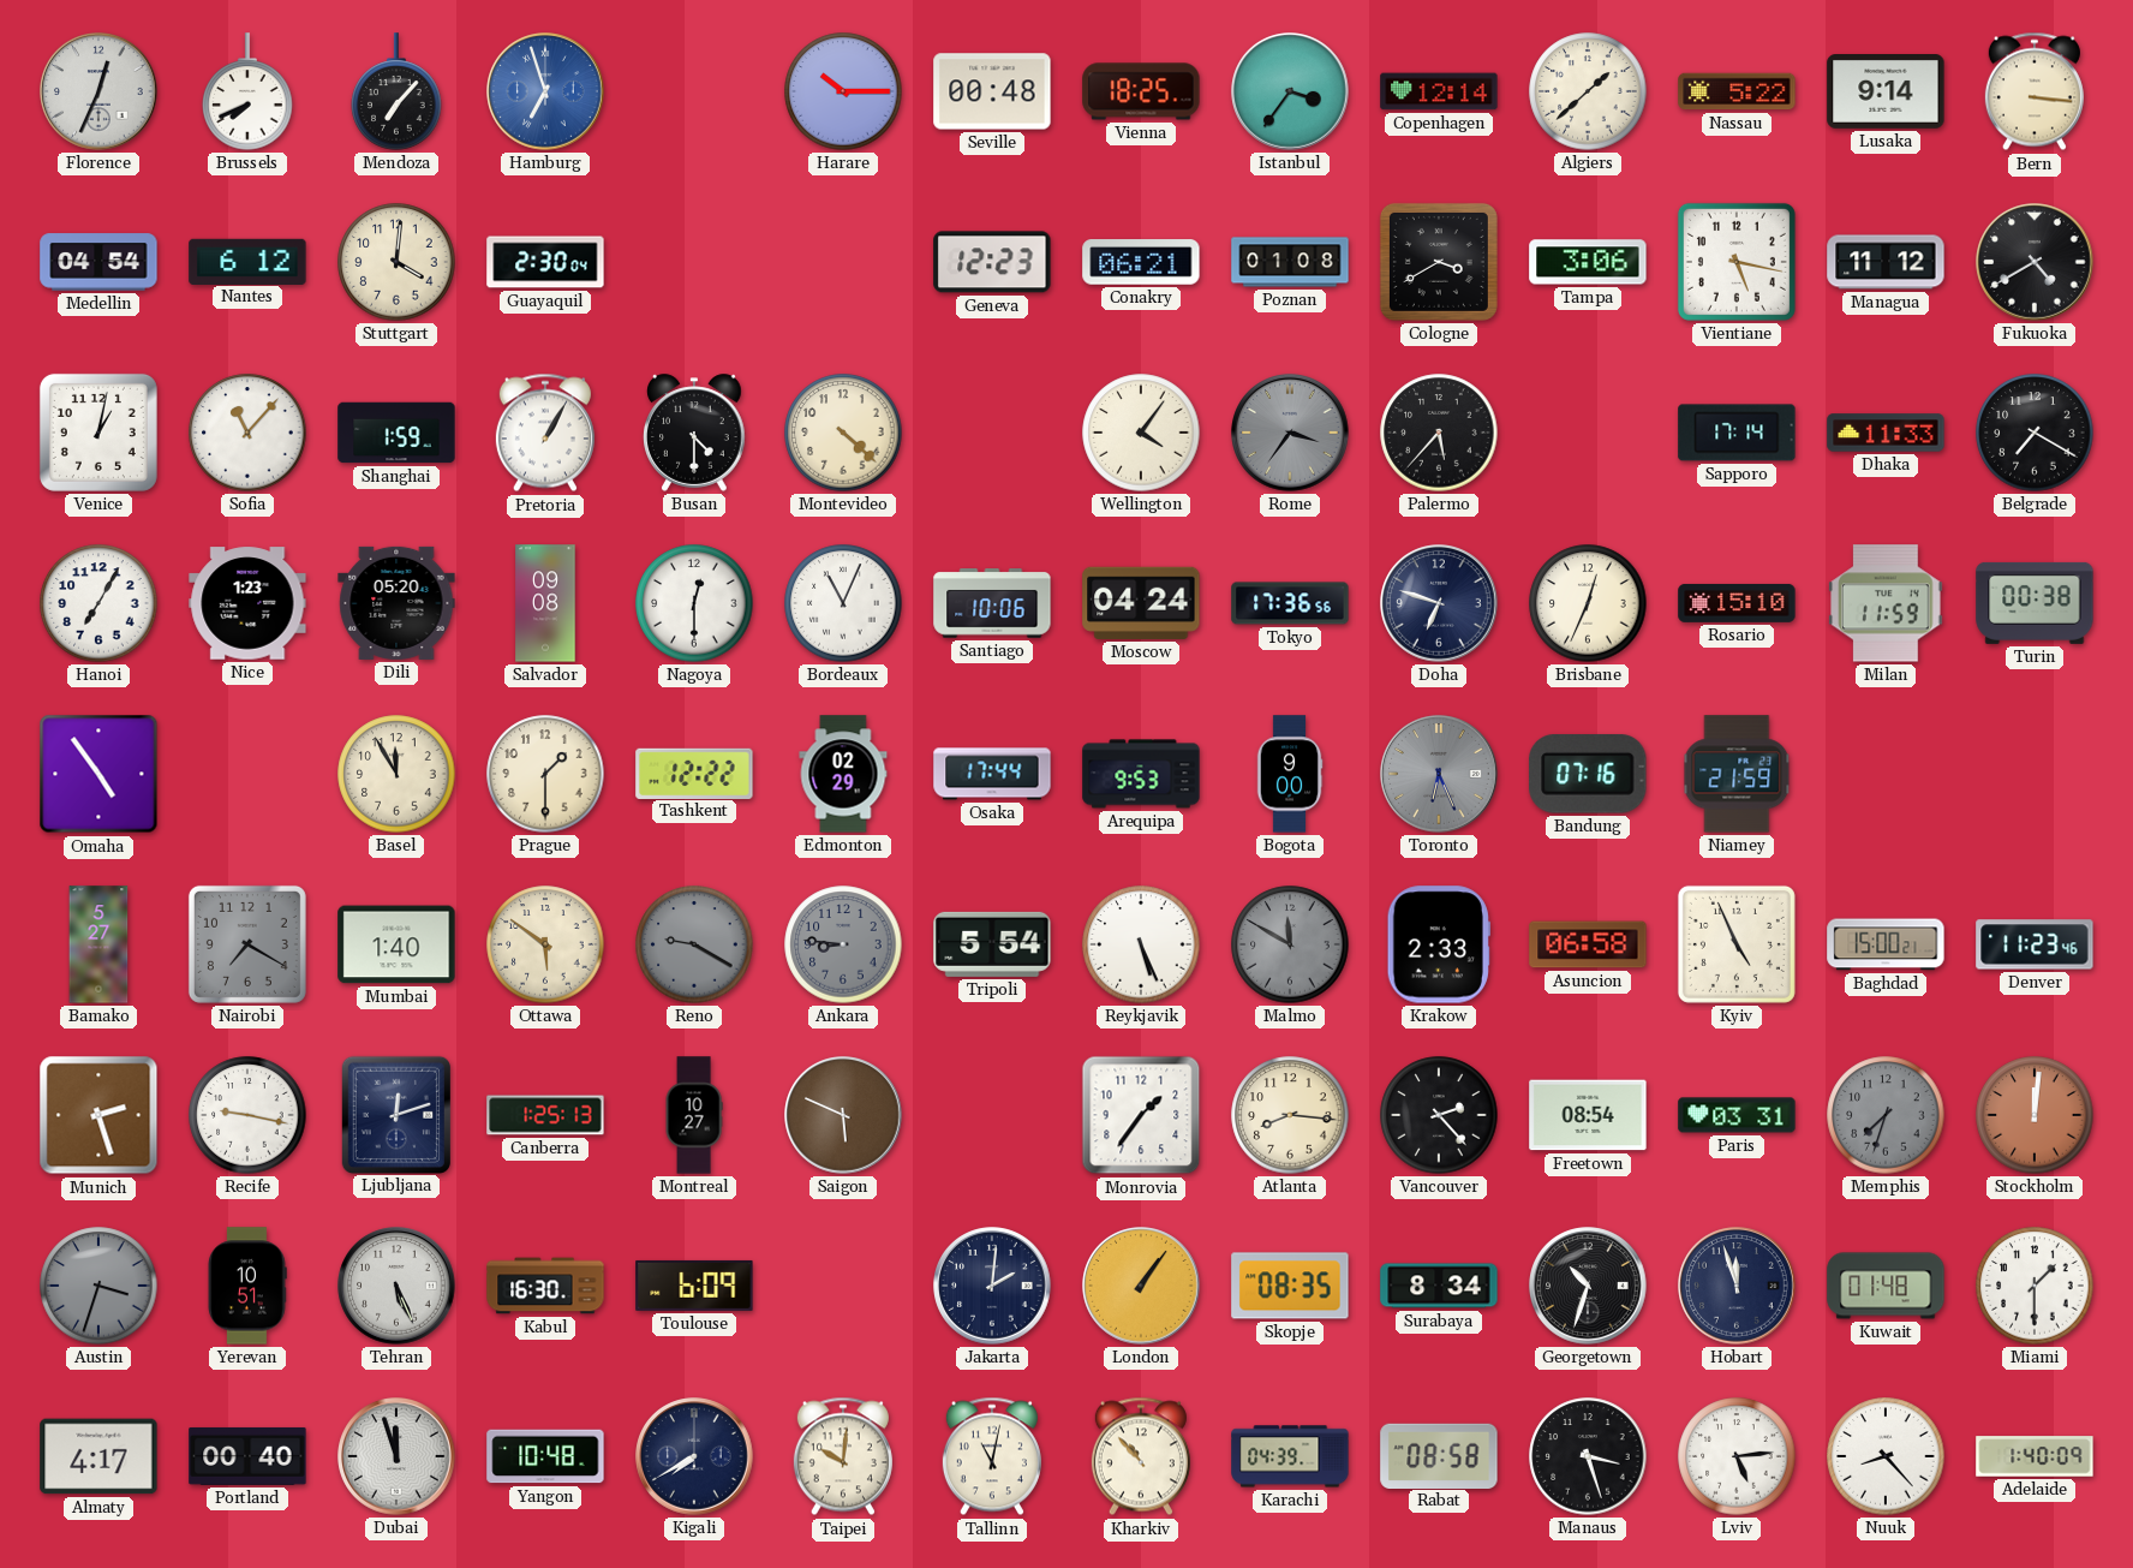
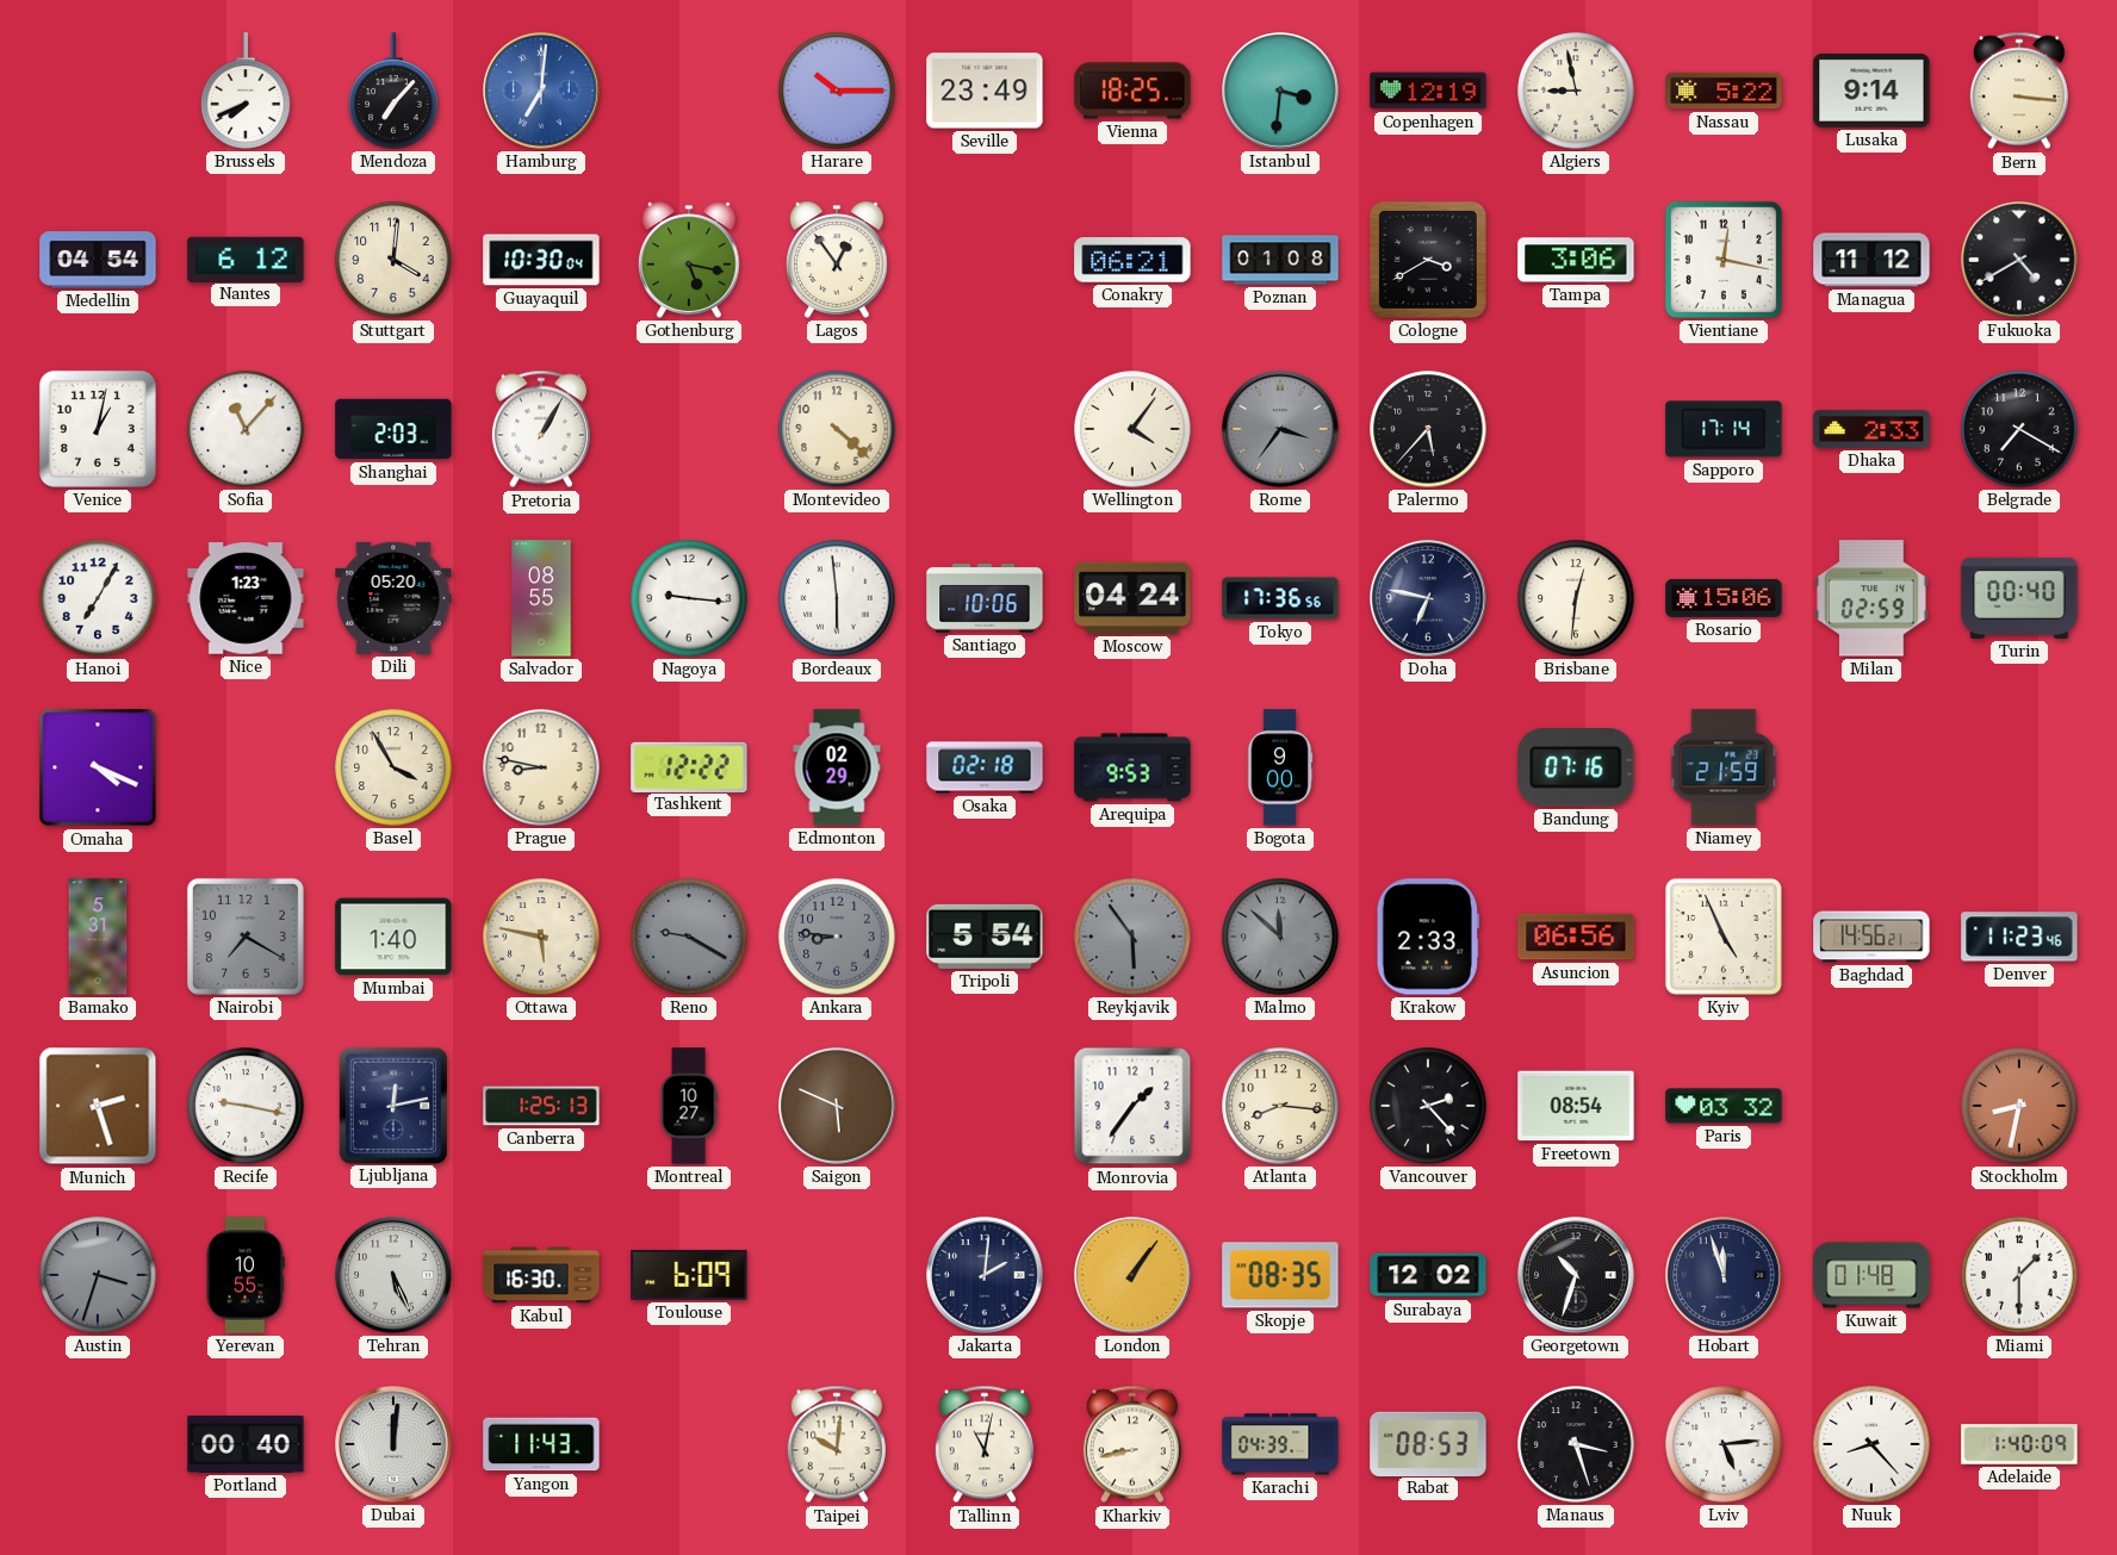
Florence: 12:34 -> none (98, 91)
Hamburg: 6:57 -> 7:01 (541, 91)
Seville: 00:48 -> 23:49 (985, 91)
Istanbul: 3:36 -> 3:31 (1280, 91)
Copenhagen: 12:14 -> 12:19 (1428, 91)
Algiers: 1:38 -> 8:58 (1576, 91)
Guayaquil: 2:30 -> 10:30 (541, 260)
Gothenburg: none -> 5:17 (690, 260)
Lagos: none -> 12:54 (838, 260)
Geneva: 12:23 -> none (992, 262)
Vientiane: 5:17 -> 12:17 (1724, 260)
Shanghai: 1:59 -> 2:03 (393, 429)
Busan: 4:30 -> none (695, 433)
Dhaka: 11:33 -> 2:33 (1871, 429)
Salvador: 09:08 -> 08:55 (541, 598)
Nagoya: 12:30 -> 9:16 (689, 598)
Bordeaux: 11:04 -> 5:59 (837, 598)
Doha: 6:48 -> 6:47 (1428, 598)
Brisbane: 12:34 -> 12:31 (1576, 598)
Rosario: 15:10 -> 15:06 (1724, 598)
Milan: 11:59 -> 02:59 (1871, 598)
Turin: 00:38 -> 00:40 (2019, 598)
Omaha: 4:54 -> 4:19 (98, 767)
Basel: 11:55 -> 3:55 (393, 767)
Prague: 1:30 -> 8:47 (541, 767)
Osaka: 17:44 -> 02:18 (985, 767)
Toronto: 6:26 -> none (1439, 774)
Bamako: 5:27 -> 5:31 (98, 937)
Ottawa: 5:51 -> 5:47 (541, 937)
Reykjavik: 5:26 -> 5:54 (1132, 937)
Reykjavik dial: white -> grey (1132, 937)
Malmo: 11:50 -> 11:52 (1280, 937)
Asuncion: 06:58 -> 06:56 (1576, 937)
Baghdad: 15:00 -> 14:56 (1871, 937)
Ljubljana: 12:12 -> 12:13 (392, 1105)
Paris: 03:31 -> 03:32 (1724, 1106)
Memphis: 7:33 -> none (1886, 1115)
Stockholm: 12:01 -> 8:32 (2019, 1106)
Yerevan: 10:51 -> 10:55 (246, 1275)
Surabaya: 8:34 -> 12:02 (1428, 1275)
Almaty: 4:17 -> none (98, 1456)
Dubai: 11:57 -> 12:01 (393, 1444)
Yangon: 10:48 -> 11:43 (541, 1444)
Kigali: 7:40 -> none (694, 1456)
Kharkiv: 10:53 -> 8:43 (1132, 1444)
Rabat: 08:58 -> 08:53 (1428, 1443)
